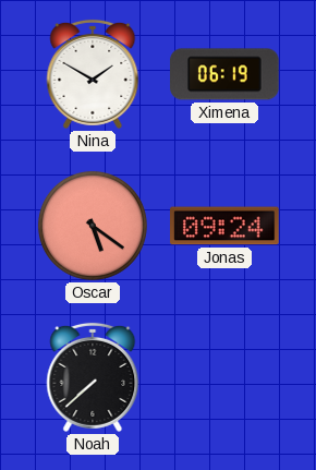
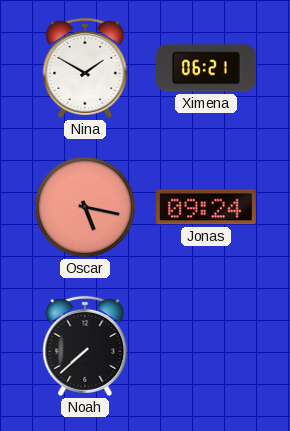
Ximena: 06:19 -> 06:21 (207, 68)
Oscar: 5:21 -> 5:17 (85, 207)
